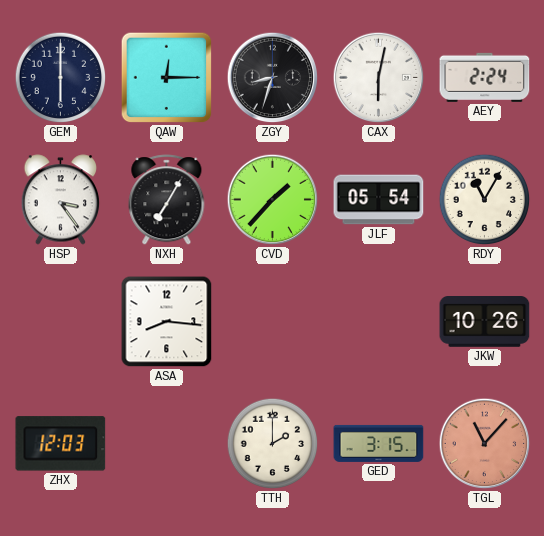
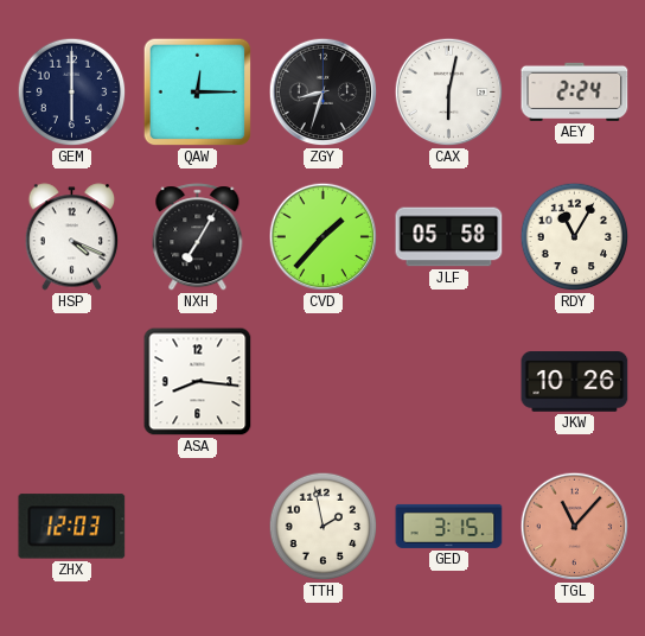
HSP: 3:24 -> 4:19 (72, 237)
JLF: 05:54 -> 05:58 (449, 237)
TTH: 2:00 -> 1:58 (324, 527)
